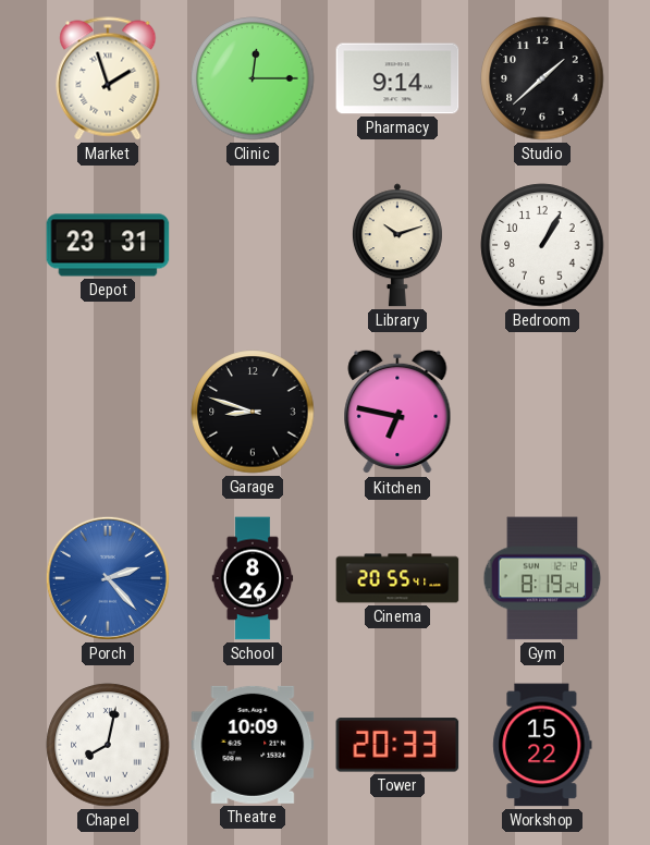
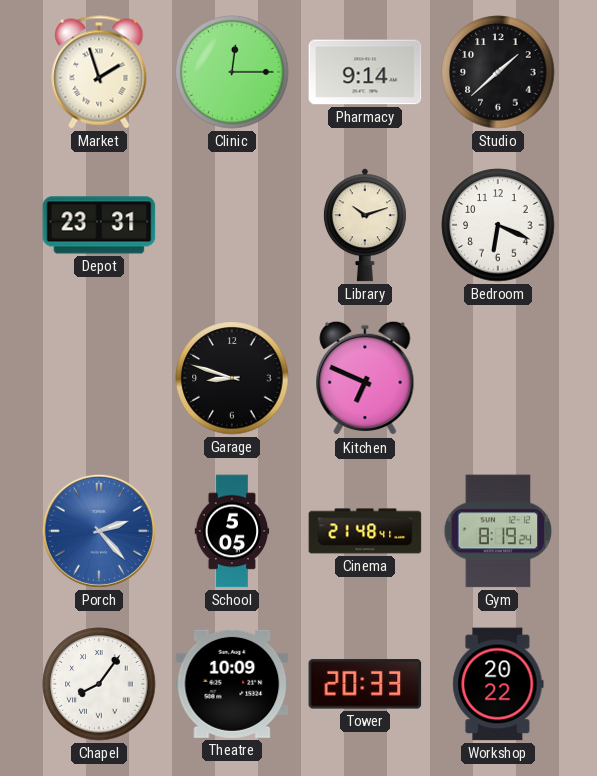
Bedroom: 1:05 -> 6:19 (498, 225)
Kitchen: 6:47 -> 6:49 (365, 378)
School: 8:26 -> 5:05 (232, 531)
Cinema: 20:55 -> 21:48 (365, 531)
Chapel: 8:02 -> 8:06 (99, 684)
Workshop: 15:22 -> 20:22 (498, 684)
